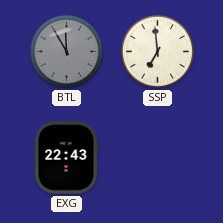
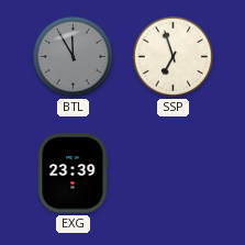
SSP: 6:59 -> 6:57 (172, 56)
EXG: 22:43 -> 23:39 (73, 174)
